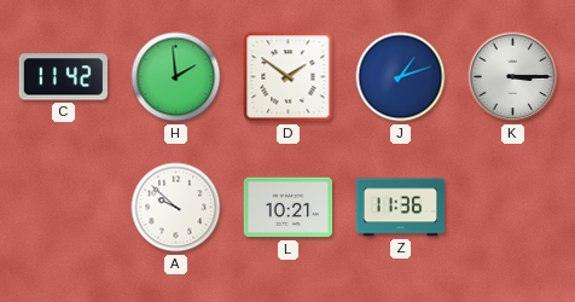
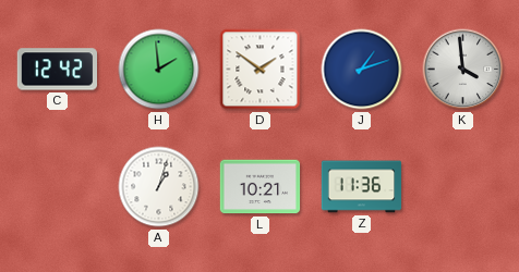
C: 11:42 -> 12:42 (57, 70)
K: 3:15 -> 3:59 (463, 70)
A: 9:52 -> 1:03 (159, 187)
